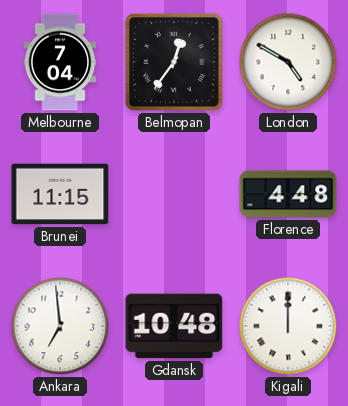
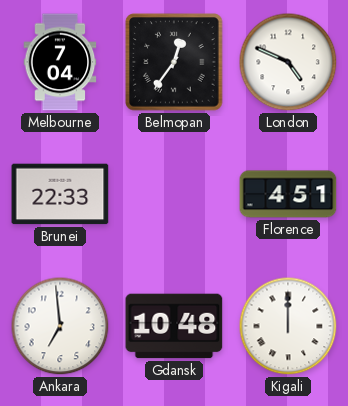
London: 4:50 -> 4:49 (288, 62)
Brunei: 11:15 -> 22:33 (60, 194)
Florence: 4:48 -> 4:51 (288, 194)
